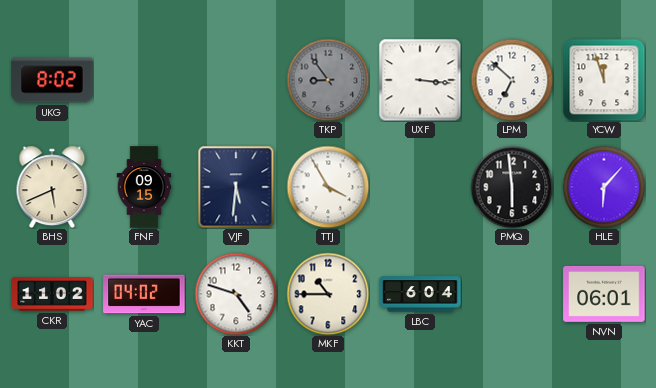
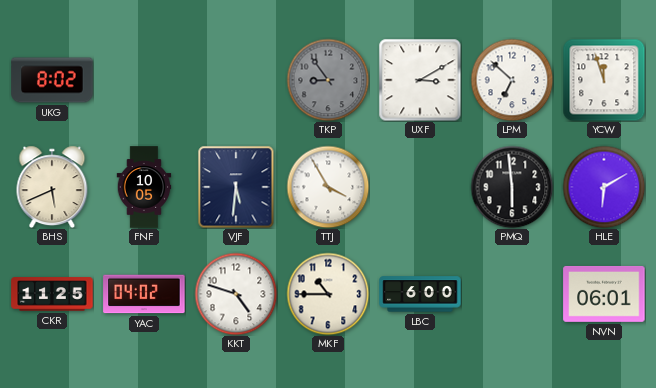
UXF: 3:16 -> 3:10 (420, 80)
FNF: 09:15 -> 10:05 (144, 187)
HLE: 6:07 -> 6:10 (604, 187)
CKR: 11:02 -> 11:25 (52, 294)
LBC: 6:04 -> 6:00 (420, 294)
